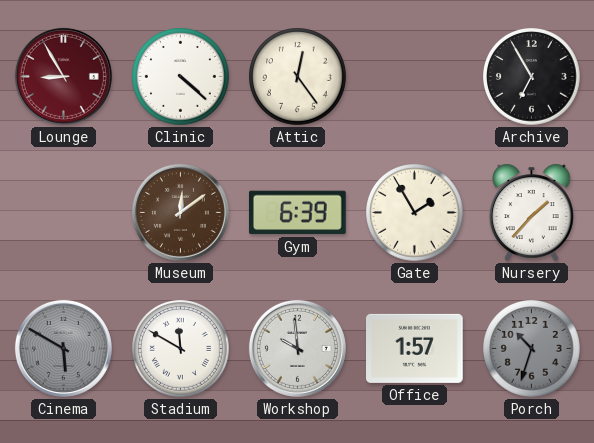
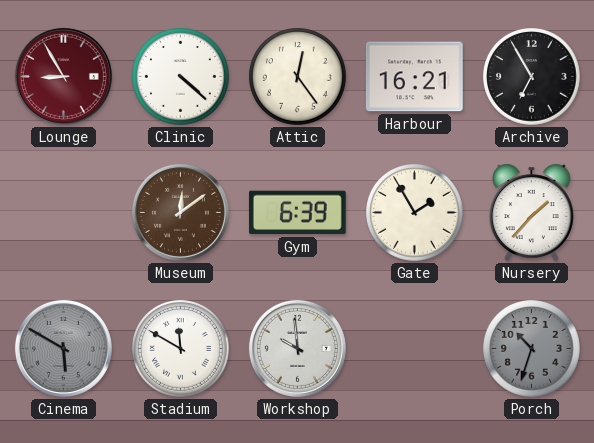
Harbour: none -> 16:21 (415, 77)
Office: 1:57 -> none (415, 348)
